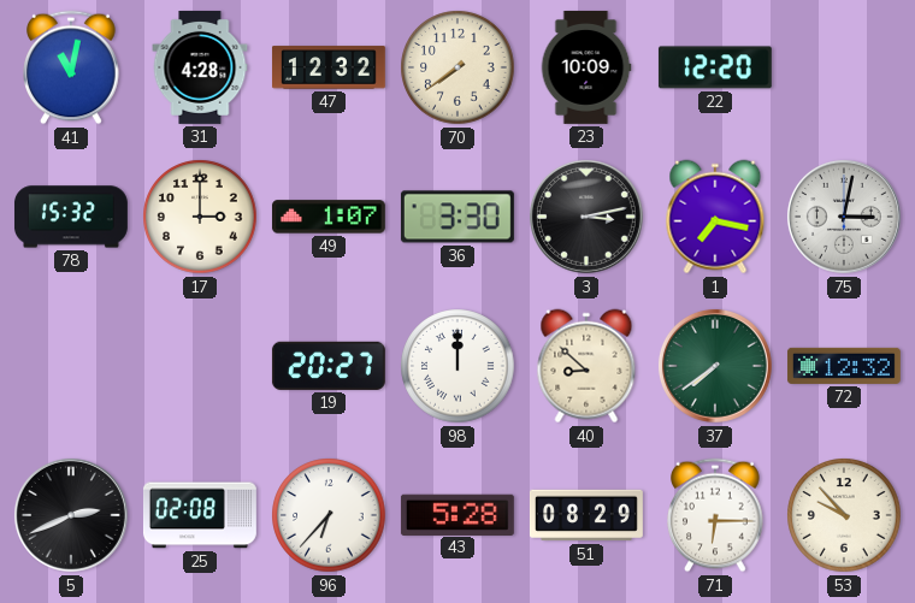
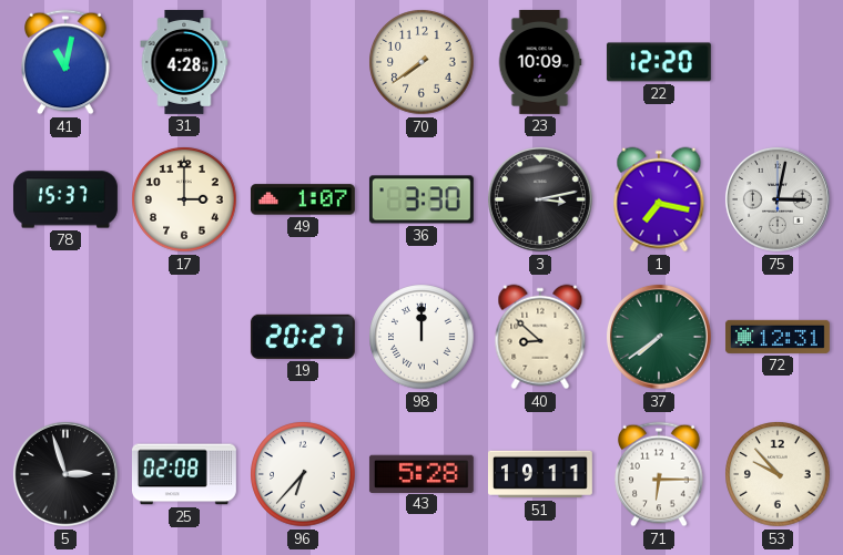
47: 12:32 -> none (329, 67)
78: 15:32 -> 15:37 (65, 199)
72: 12:32 -> 12:31 (778, 337)
5: 2:41 -> 2:57 (65, 474)
51: 08:29 -> 19:11 (540, 474)
